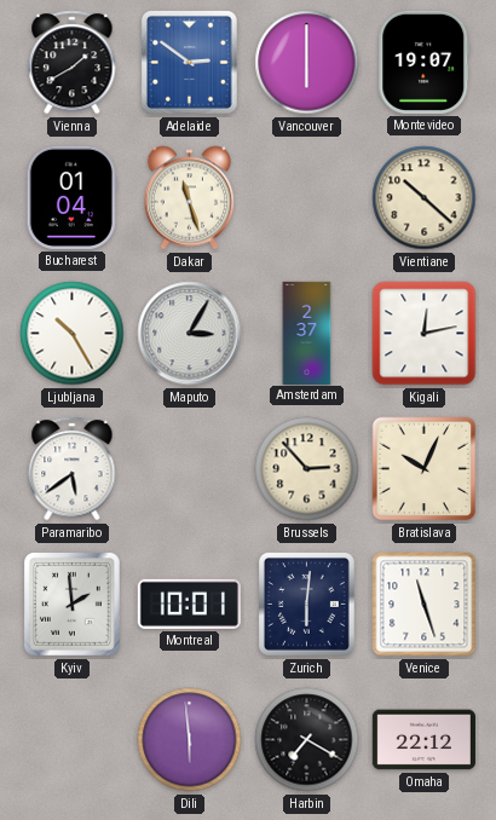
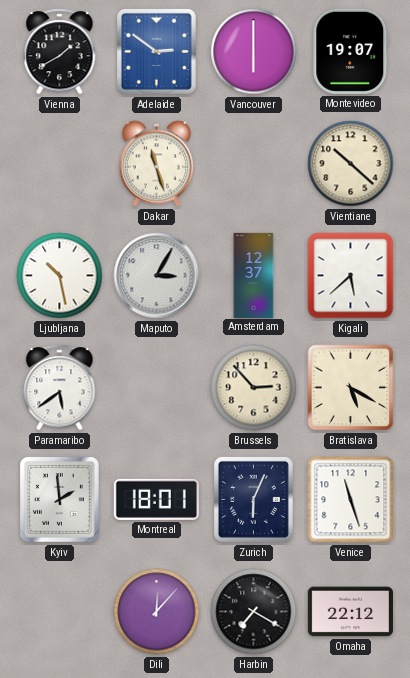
Bucharest: 01:04 -> none (71, 197)
Ljubljana: 10:25 -> 10:28 (60, 276)
Amsterdam: 2:37 -> 12:37 (254, 275)
Kigali: 12:13 -> 5:38 (351, 276)
Bratislava: 10:04 -> 5:20 (351, 388)
Montreal: 10:01 -> 18:01 (156, 499)
Zurich: 6:01 -> 6:04 (253, 499)
Dili: 5:59 -> 12:07 (157, 612)
